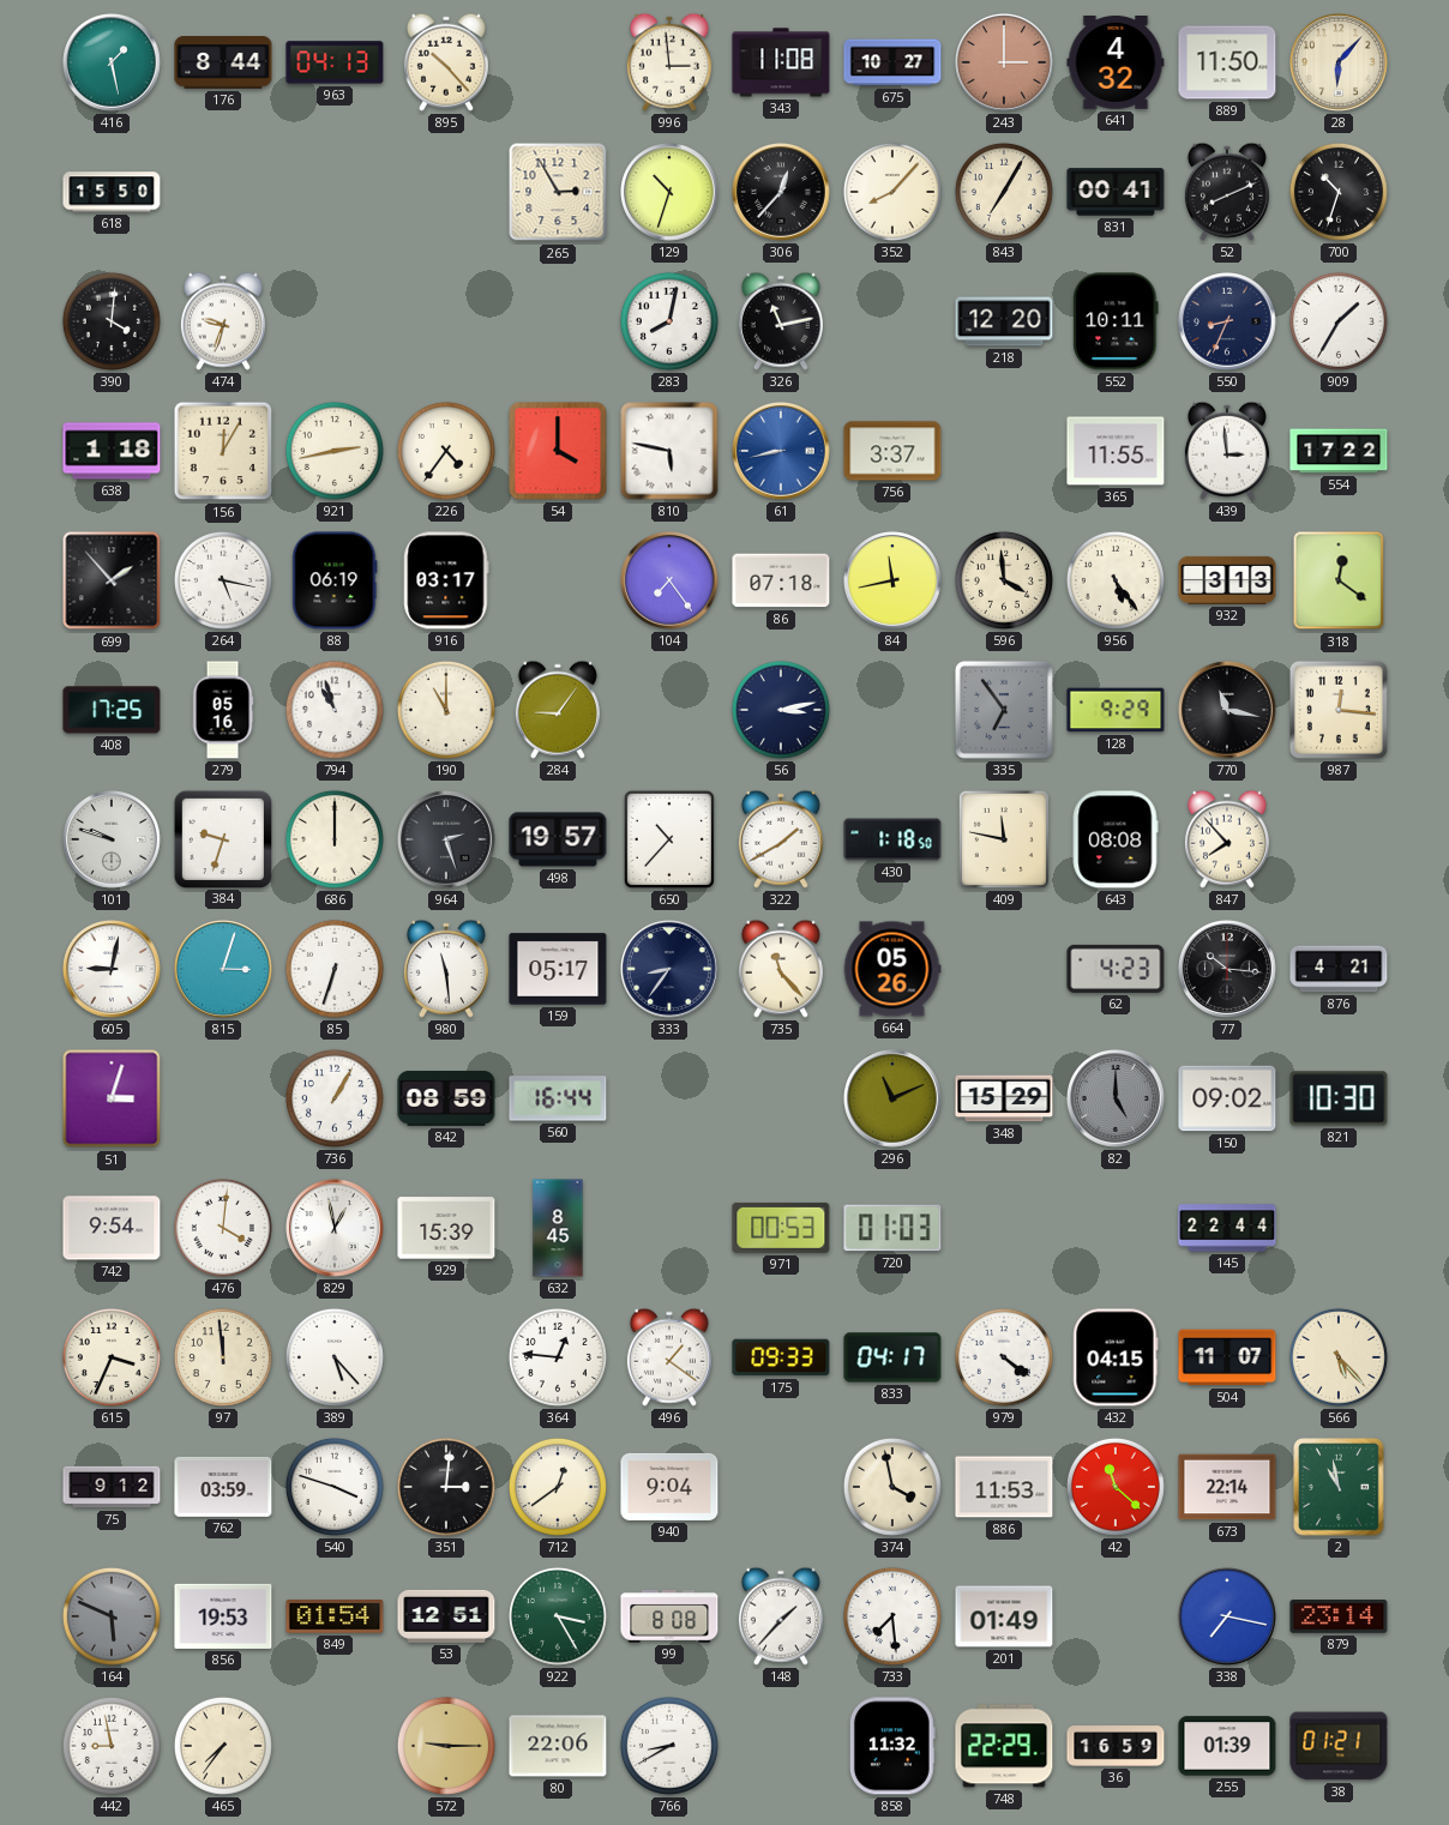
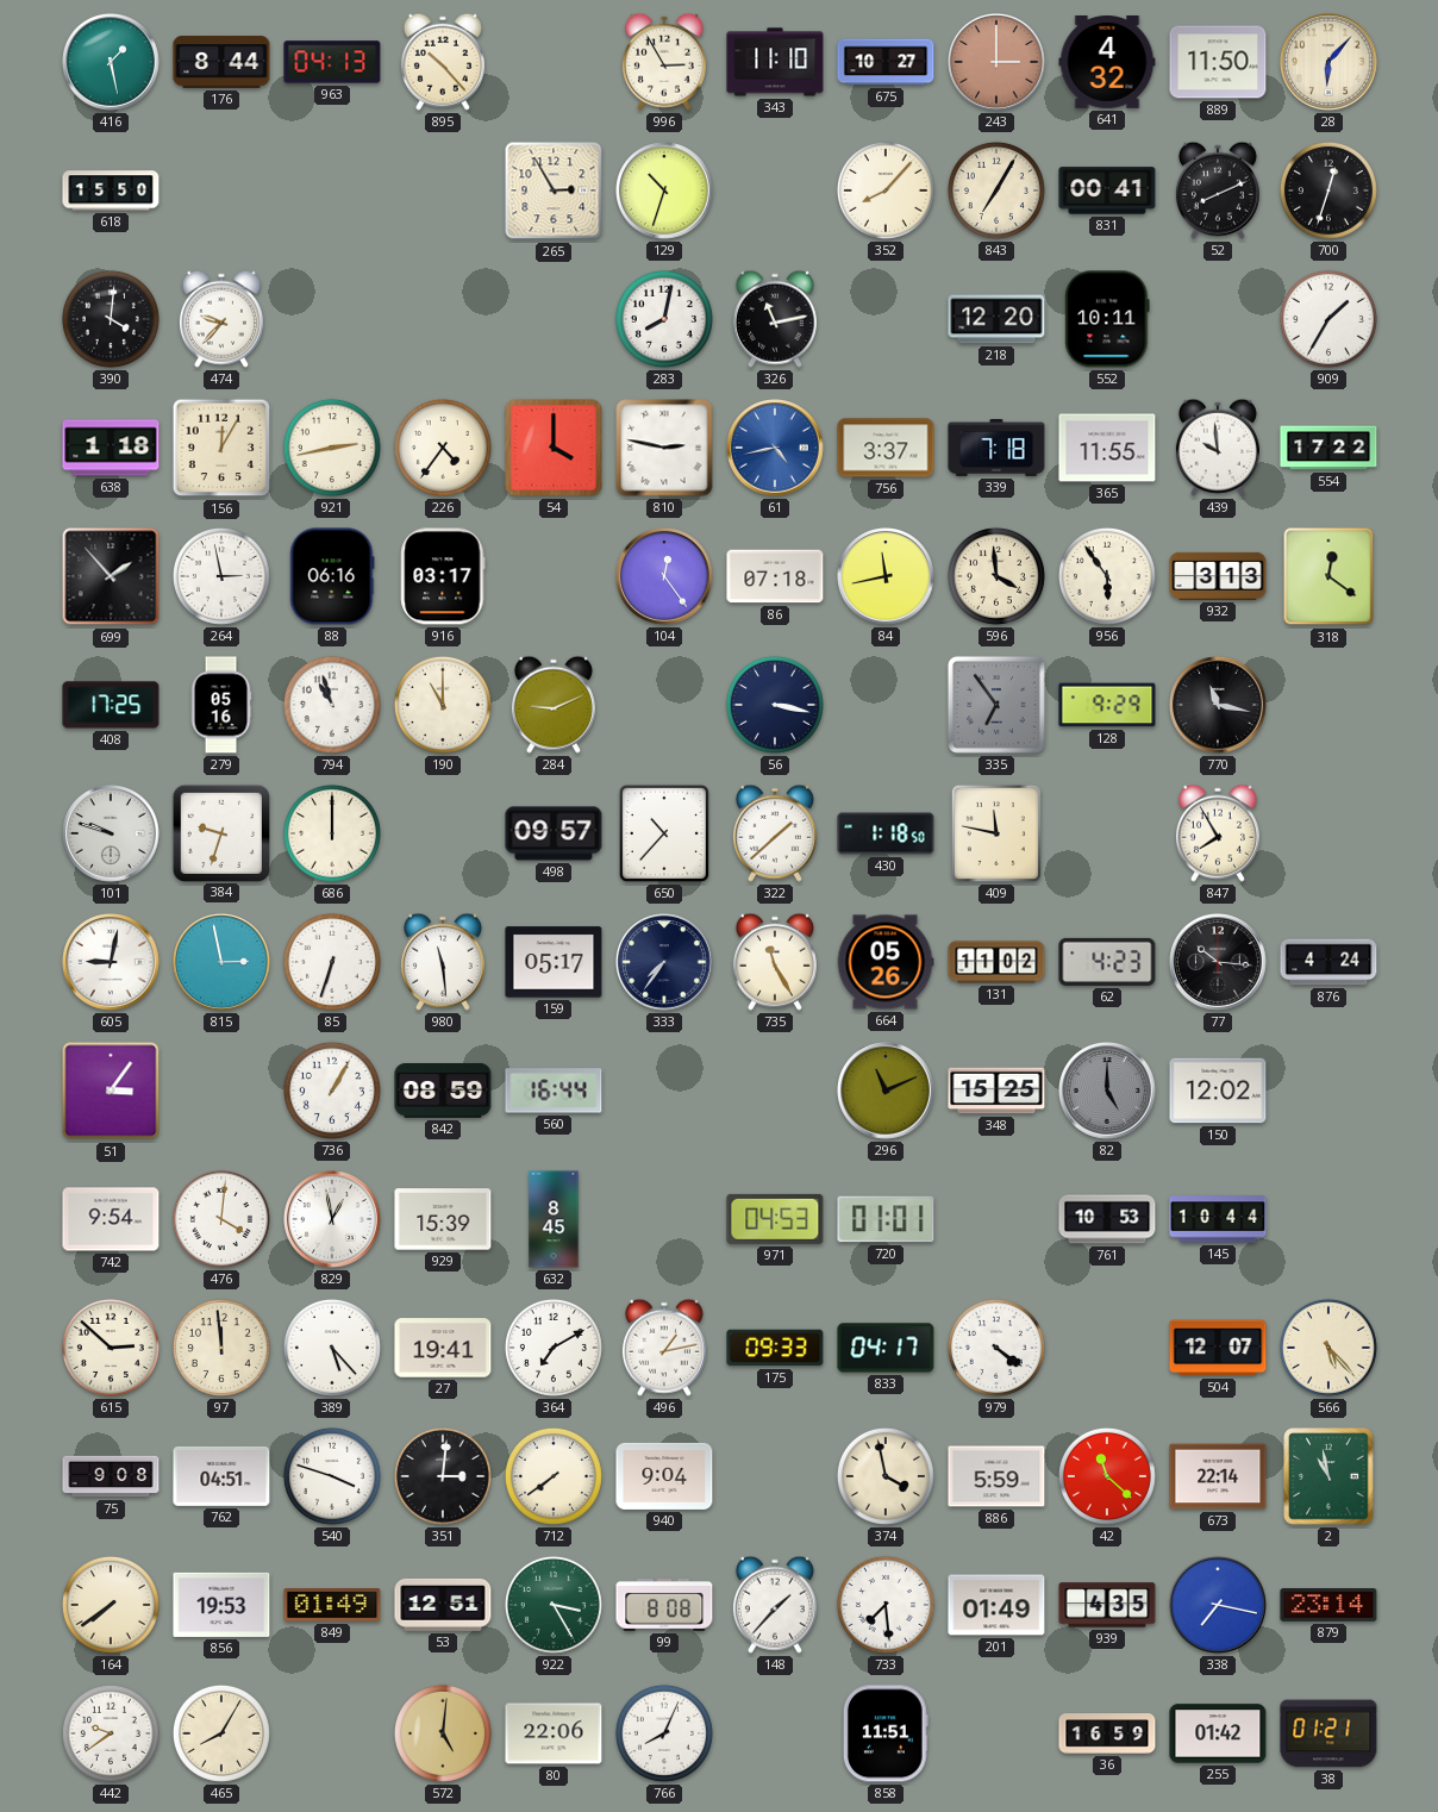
996: 2:59 -> 2:55 (664, 62)
343: 11:08 -> 11:10 (775, 62)
306: 12:37 -> none (782, 193)
700: 10:33 -> 12:33 (1328, 190)
474: 9:33 -> 9:37 (221, 319)
550: 8:34 -> none (1228, 323)
810: 5:47 -> 2:47 (664, 448)
61: 8:43 -> 4:43 (776, 449)
339: none -> 7:18 (996, 448)
439: 2:59 -> 9:59 (1218, 448)
264: 5:17 -> 2:58 (221, 576)
88: 06:19 -> 06:16 (332, 576)
104: 7:24 -> 12:24 (665, 577)
956: 5:24 -> 5:54 (1107, 576)
284: 9:06 -> 9:11 (554, 705)
56: 3:13 -> 3:17 (775, 705)
987: 12:16 -> none (1339, 710)
964: 2:27 -> none (447, 841)
498: 19:57 -> 09:57 (554, 833)
322: 1:40 -> 1:38 (775, 833)
643: 08:08 -> none (1116, 839)
847: 7:53 -> 7:55 (1218, 833)
815: 3:03 -> 2:58 (223, 963)
333: 8:36 -> 7:36 (665, 963)
735: 11:23 -> 11:25 (775, 962)
131: none -> 11:02 (996, 962)
876: 4:21 -> 4:24 (1328, 962)
51: 3:03 -> 3:06 (111, 1091)
348: 15:29 -> 15:25 (996, 1091)
150: 09:02 -> 12:02 (1218, 1091)
821: 10:30 -> none (1339, 1098)
971: 00:53 -> 04:53 (775, 1219)
720: 01:03 -> 01:01 (886, 1219)
761: none -> 10:53 (1107, 1219)
145: 22:44 -> 10:44 (1218, 1219)
615: 3:34 -> 2:52 (111, 1348)
27: none -> 19:41 (443, 1348)
364: 12:46 -> 7:10 (554, 1348)
496: 1:21 -> 1:13 (664, 1348)
432: 04:15 -> none (1116, 1357)
504: 11:07 -> 12:07 (1218, 1348)
75: 9:12 -> 9:08 (111, 1476)
762: 03:59 -> 04:51 (221, 1476)
712: 12:39 -> 7:39 (554, 1476)
886: 11:53 -> 5:59 (996, 1476)
164: 5:49 -> 7:39 (111, 1605)
164 dial: grey -> cream (111, 1605)
849: 01:54 -> 01:49 (332, 1606)
939: none -> 4:35 (1107, 1605)
442: 8:58 -> 9:39 (111, 1733)
465: 7:36 -> 8:05 (221, 1733)
572: 9:15 -> 5:01 (443, 1733)
766: 8:40 -> 8:04 (664, 1733)
858: 11:32 -> 11:51 (886, 1733)
748: 22:29 -> none (1004, 1746)
255: 01:39 -> 01:42 (1218, 1733)
